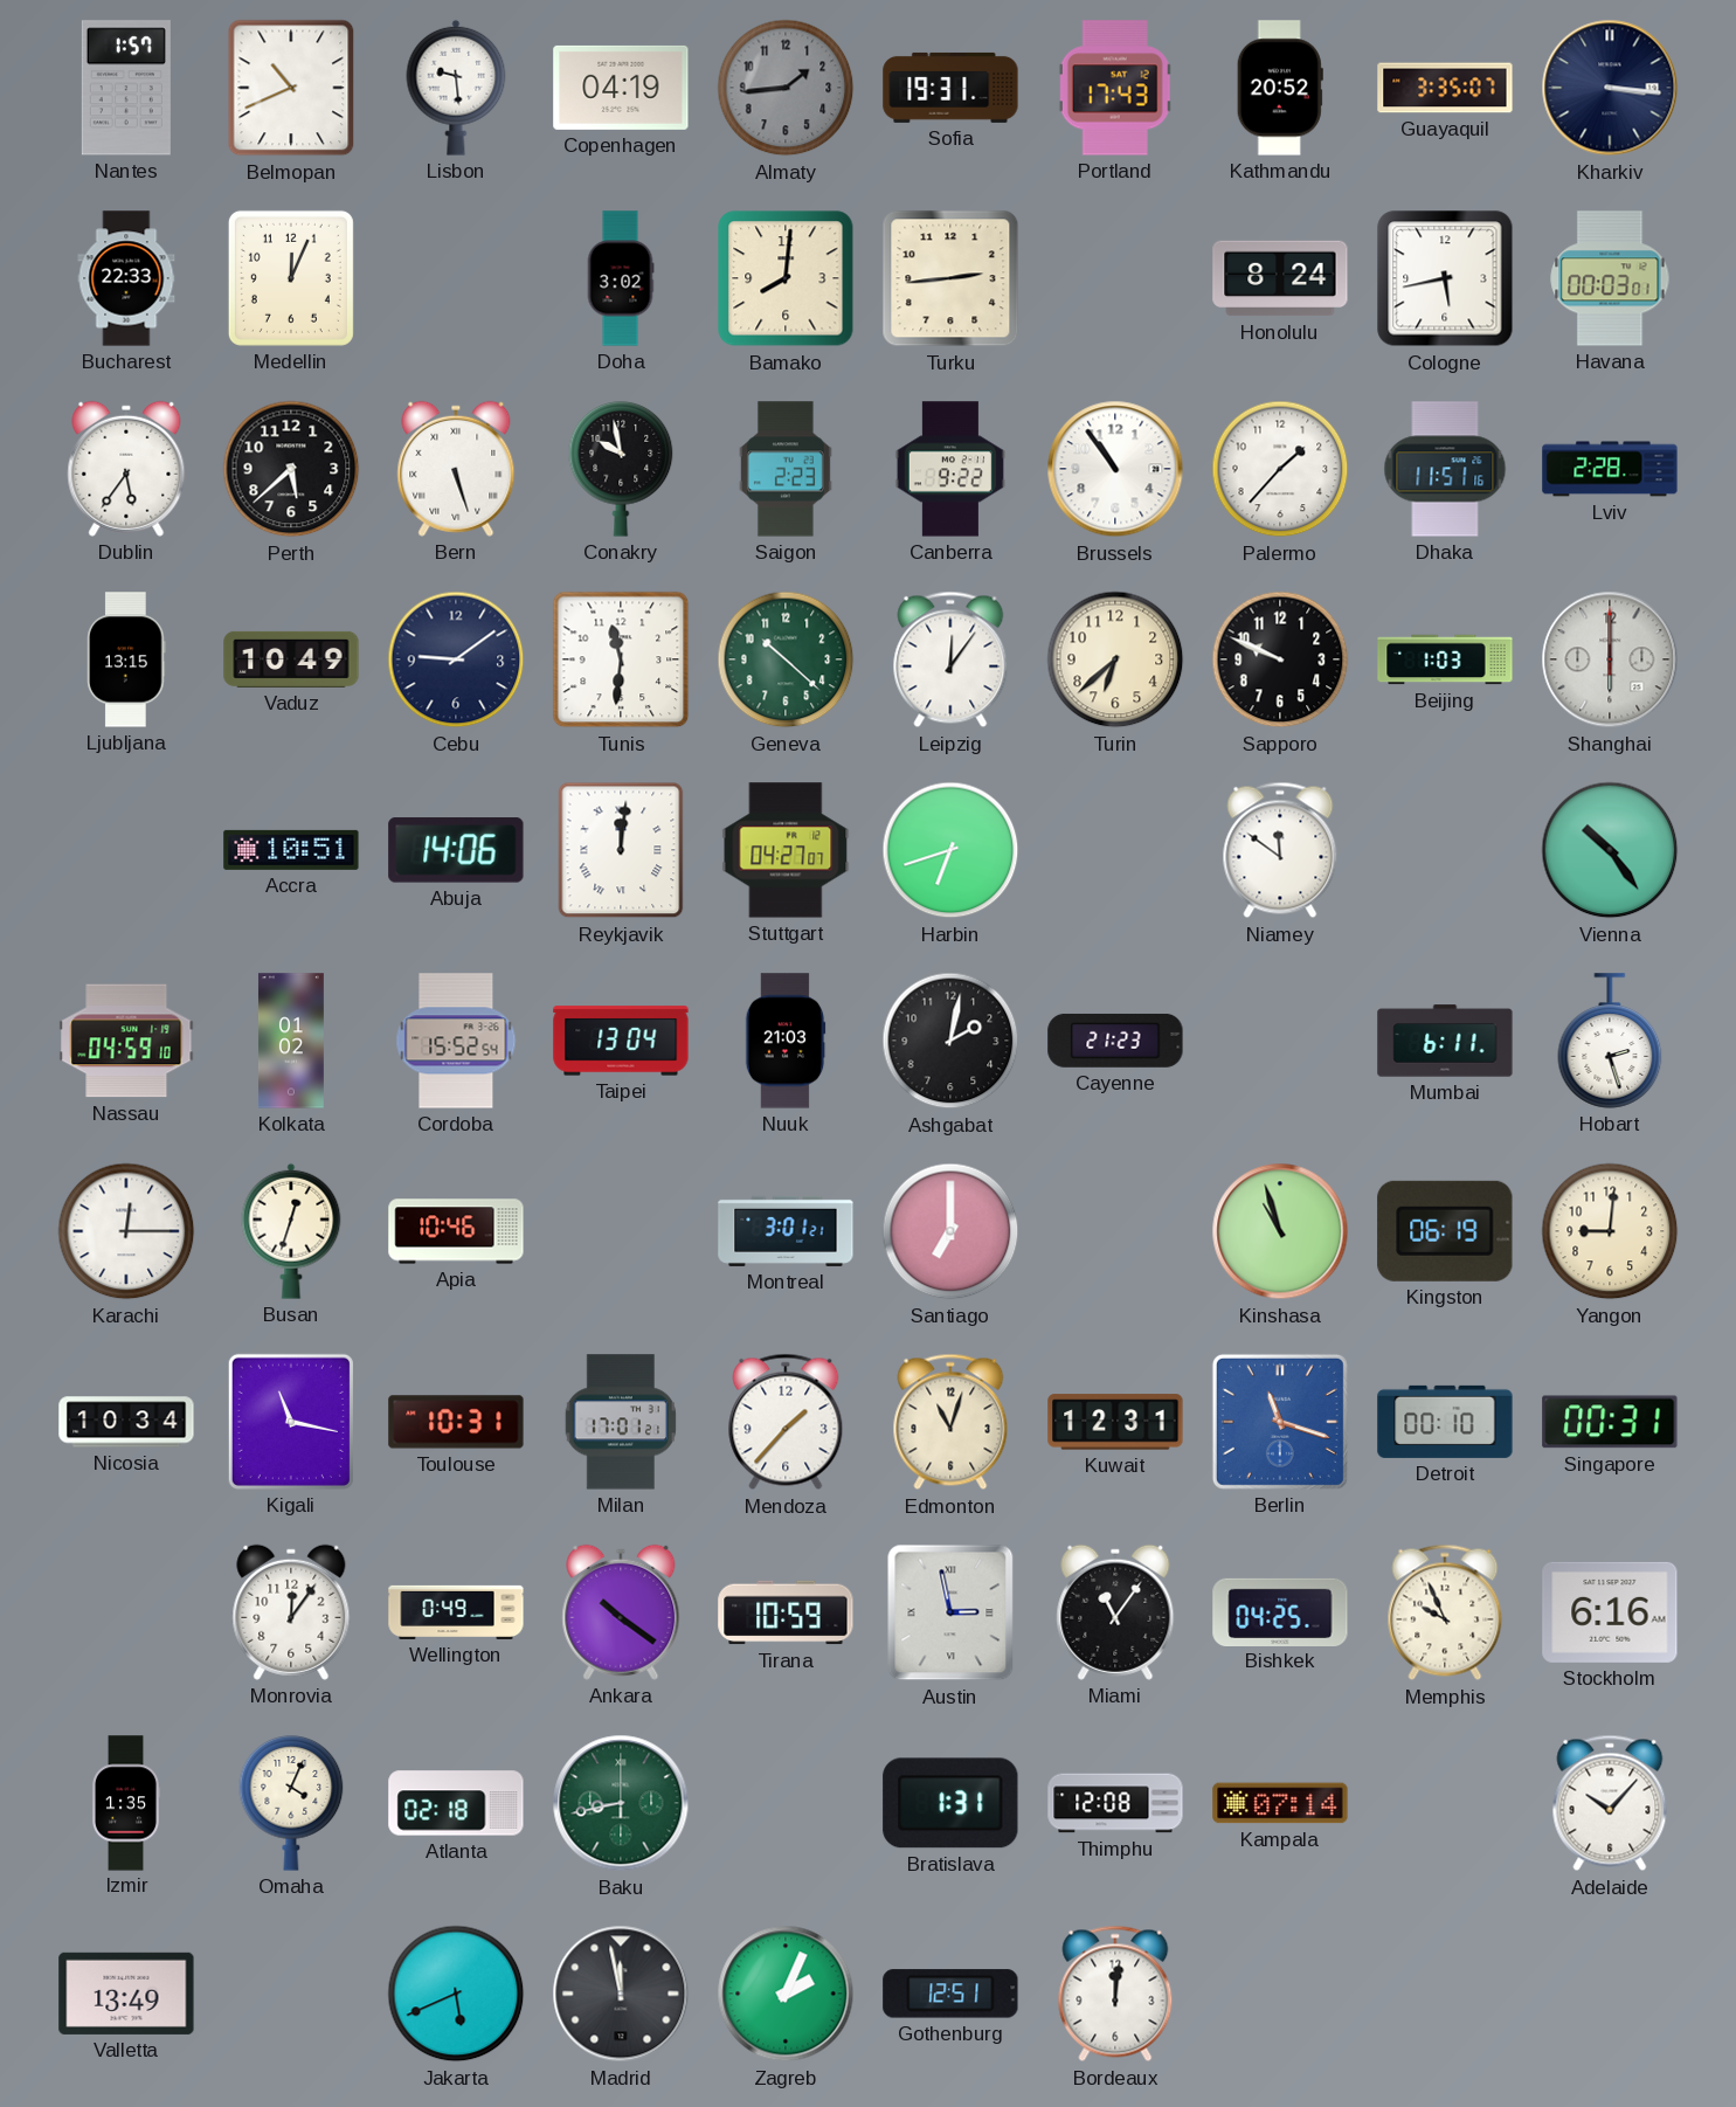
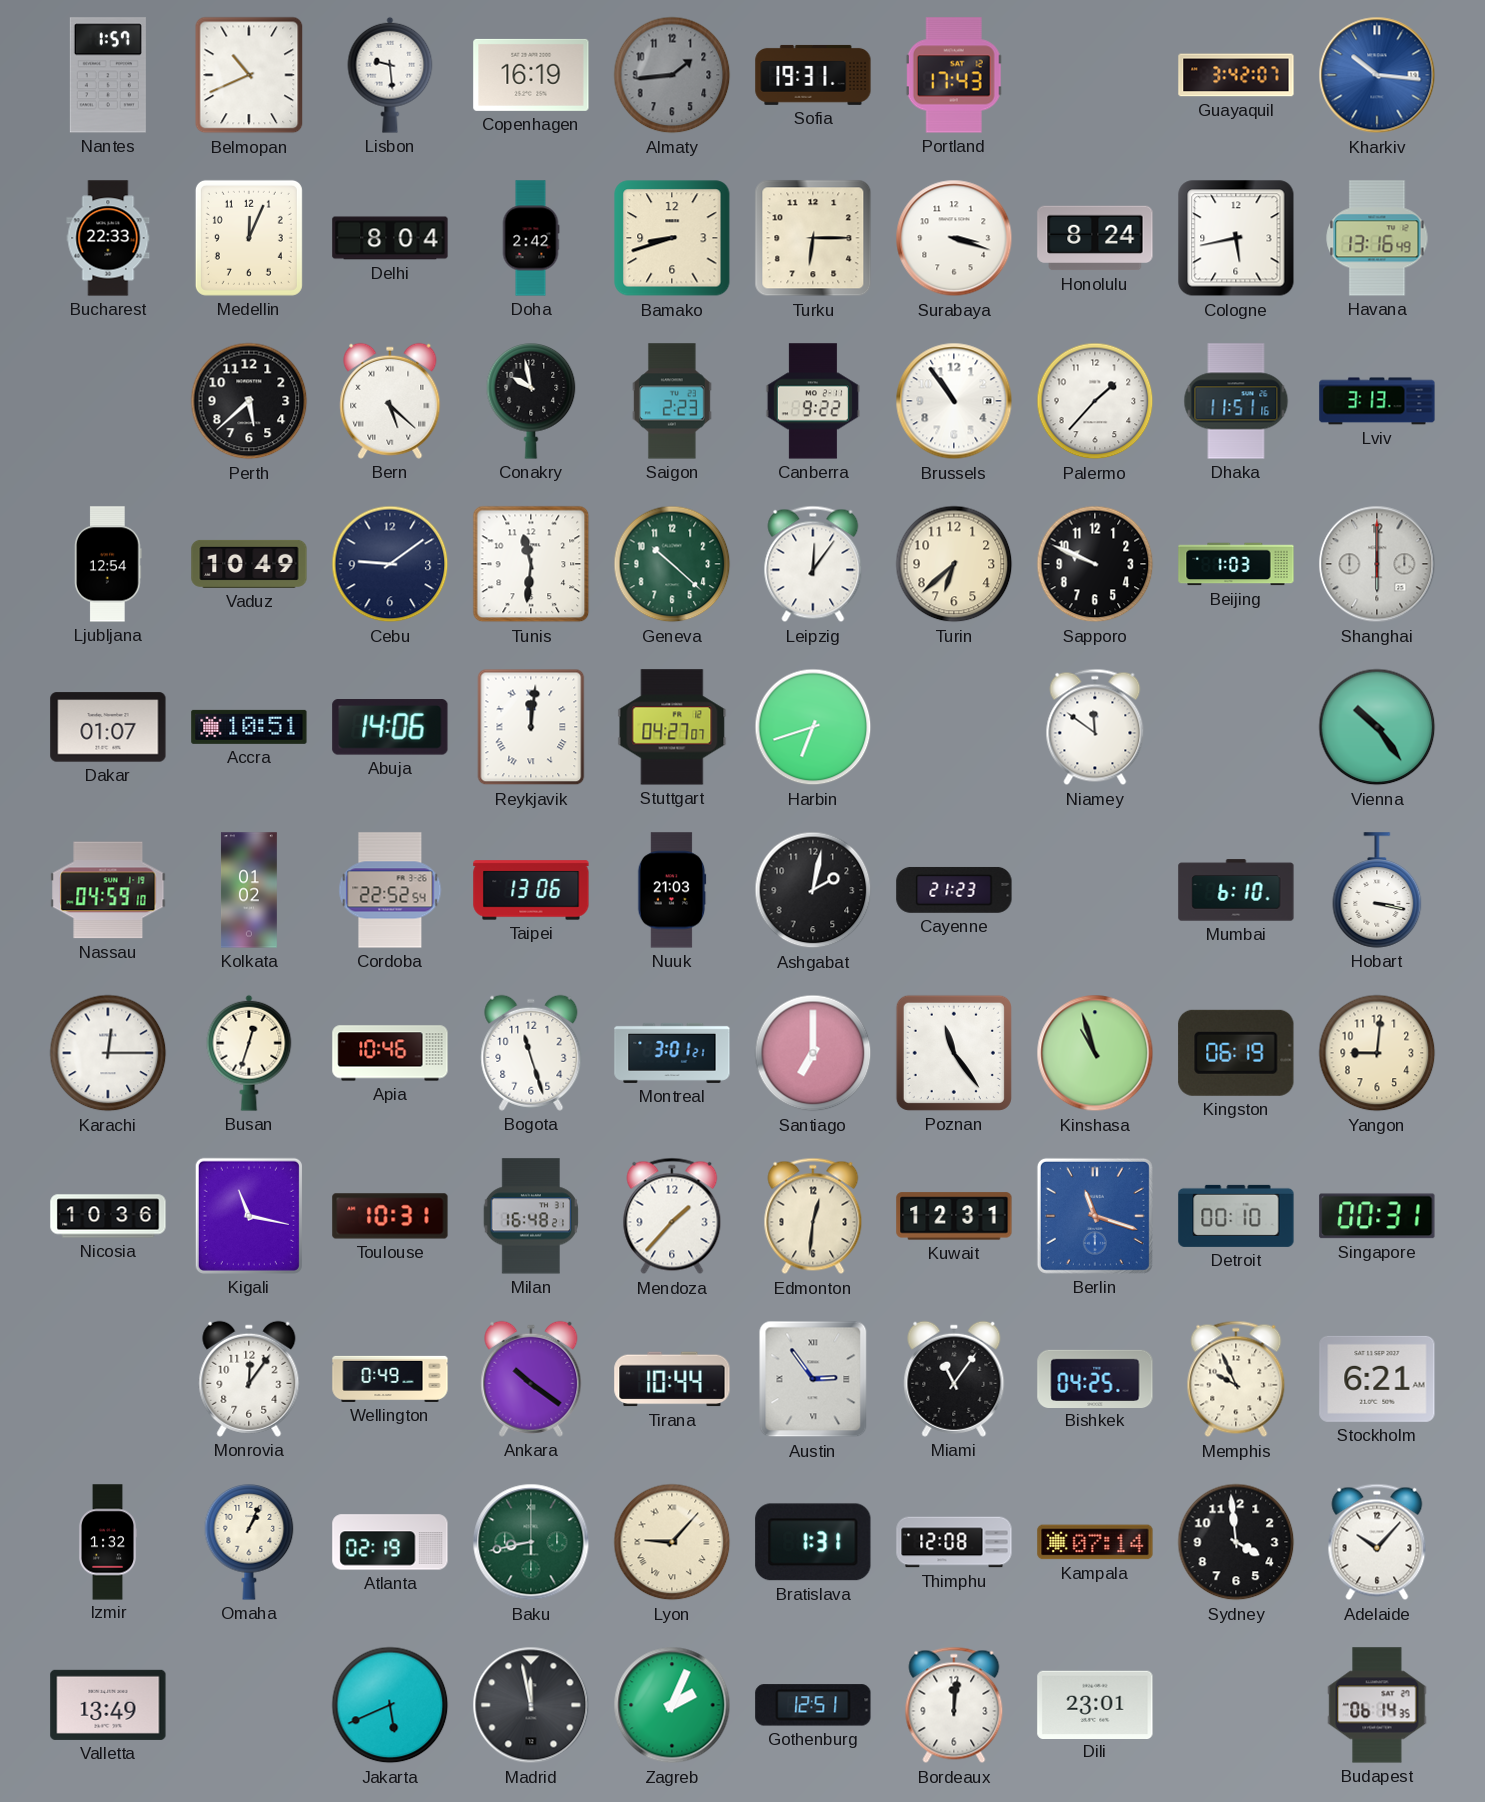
Copenhagen: 04:19 -> 16:19 (531, 75)
Kathmandu: 20:52 -> none (1280, 88)
Guayaquil: 3:35 -> 3:42 (1236, 75)
Kharkiv: 3:16 -> 10:16 (1377, 75)
Kharkiv dial: navy -> blue (1377, 75)
Delhi: none -> 8:04 (390, 238)
Doha: 3:02 -> 2:42 (531, 238)
Bamako: 8:01 -> 8:42 (672, 238)
Turku: 2:44 -> 6:15 (813, 238)
Surabaya: none -> 3:18 (954, 238)
Havana: 00:03 -> 13:16 (1377, 238)
Dublin: 5:36 -> none (126, 469)
Bern: 5:27 -> 5:22 (390, 401)
Lviv: 2:28 -> 3:13 (1377, 401)
Ljubljana: 13:15 -> 12:54 (108, 564)
Dakar: none -> 01:07 (108, 727)
Cordoba: 15:52 -> 22:52 (390, 890)
Taipei: 13:04 -> 13:06 (531, 890)
Mumbai: 6:11 -> 6:10 (1236, 890)
Hobart: 2:27 -> 3:17 (1377, 890)
Bogota: none -> 11:27 (531, 1053)
Poznan: none -> 11:24 (954, 1053)
Nicosia: 10:34 -> 10:36 (108, 1216)
Milan: 17:01 -> 16:48 (531, 1216)
Edmonton: 11:03 -> 12:31 (813, 1216)
Tirana: 10:59 -> 10:44 (672, 1379)
Austin: 2:58 -> 2:54 (813, 1379)
Stockholm: 6:16 -> 6:21 (1377, 1379)
Izmir: 1:35 -> 1:32 (107, 1542)
Omaha: 4:04 -> 1:04 (249, 1543)
Atlanta: 02:18 -> 02:19 (390, 1542)
Lyon: none -> 9:07 (672, 1542)
Sydney: none -> 3:59 (1236, 1542)
Dili: none -> 23:01 (1095, 1704)
Budapest: none -> 06:14 (1377, 1705)
